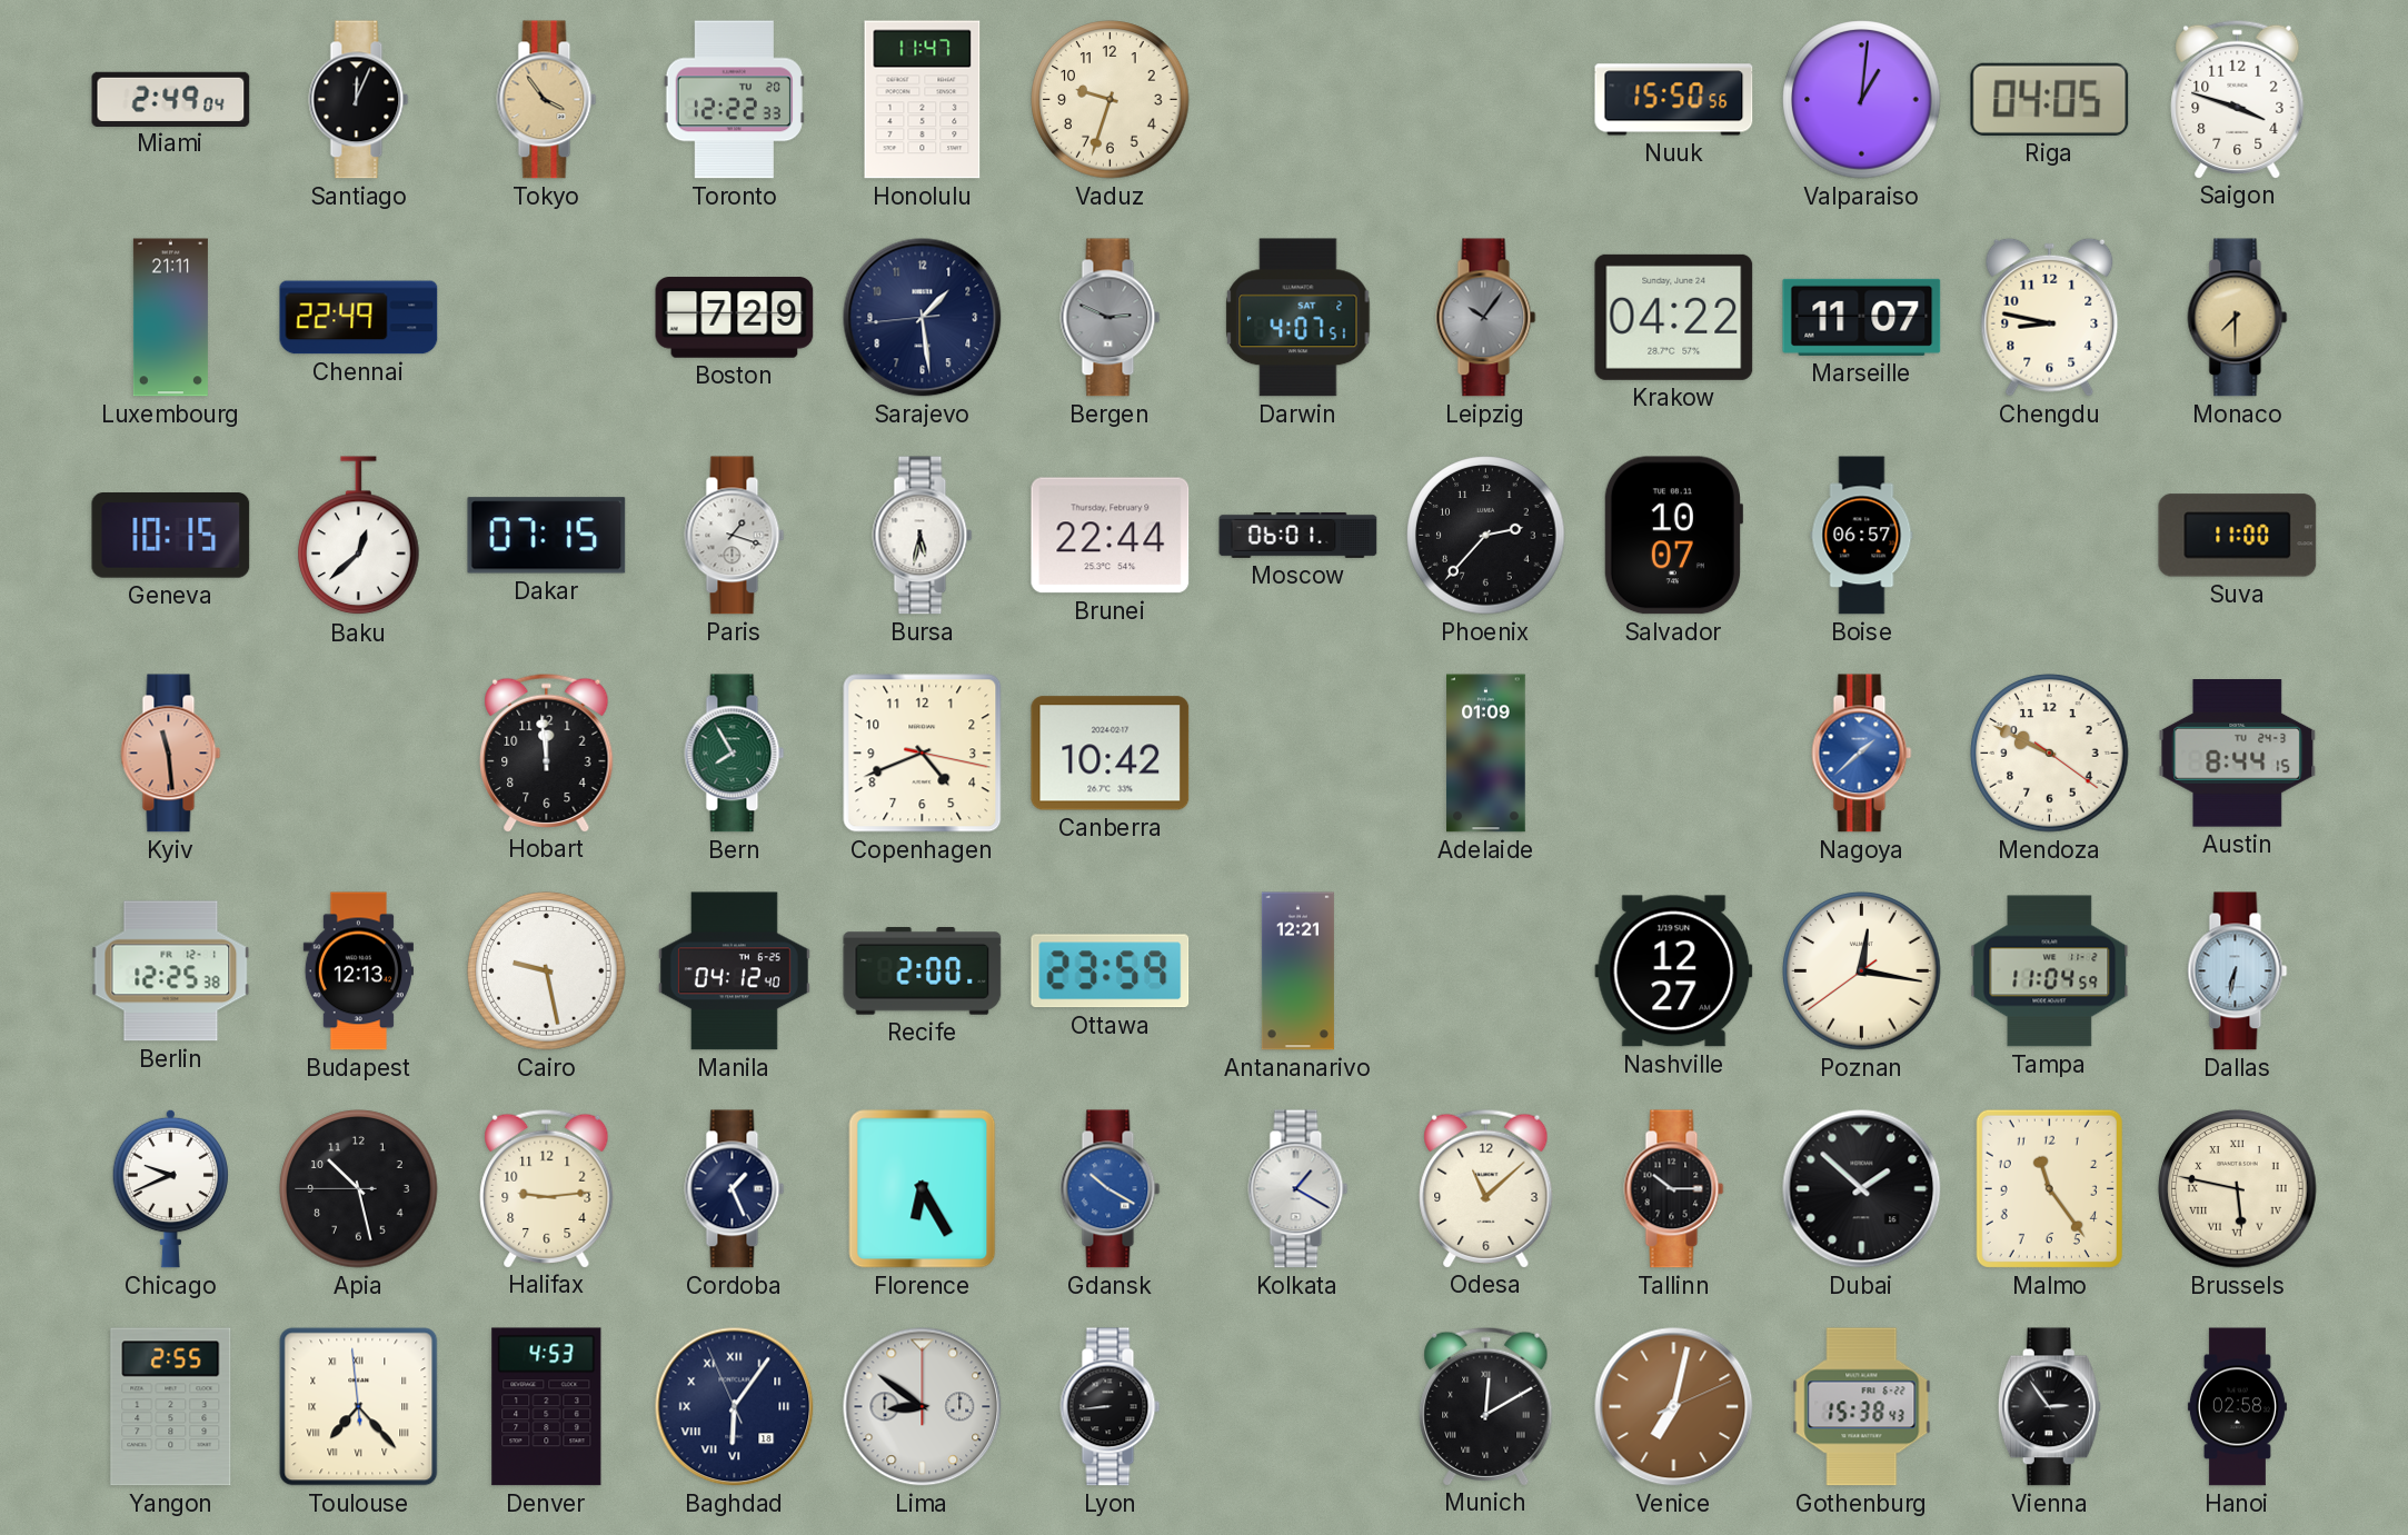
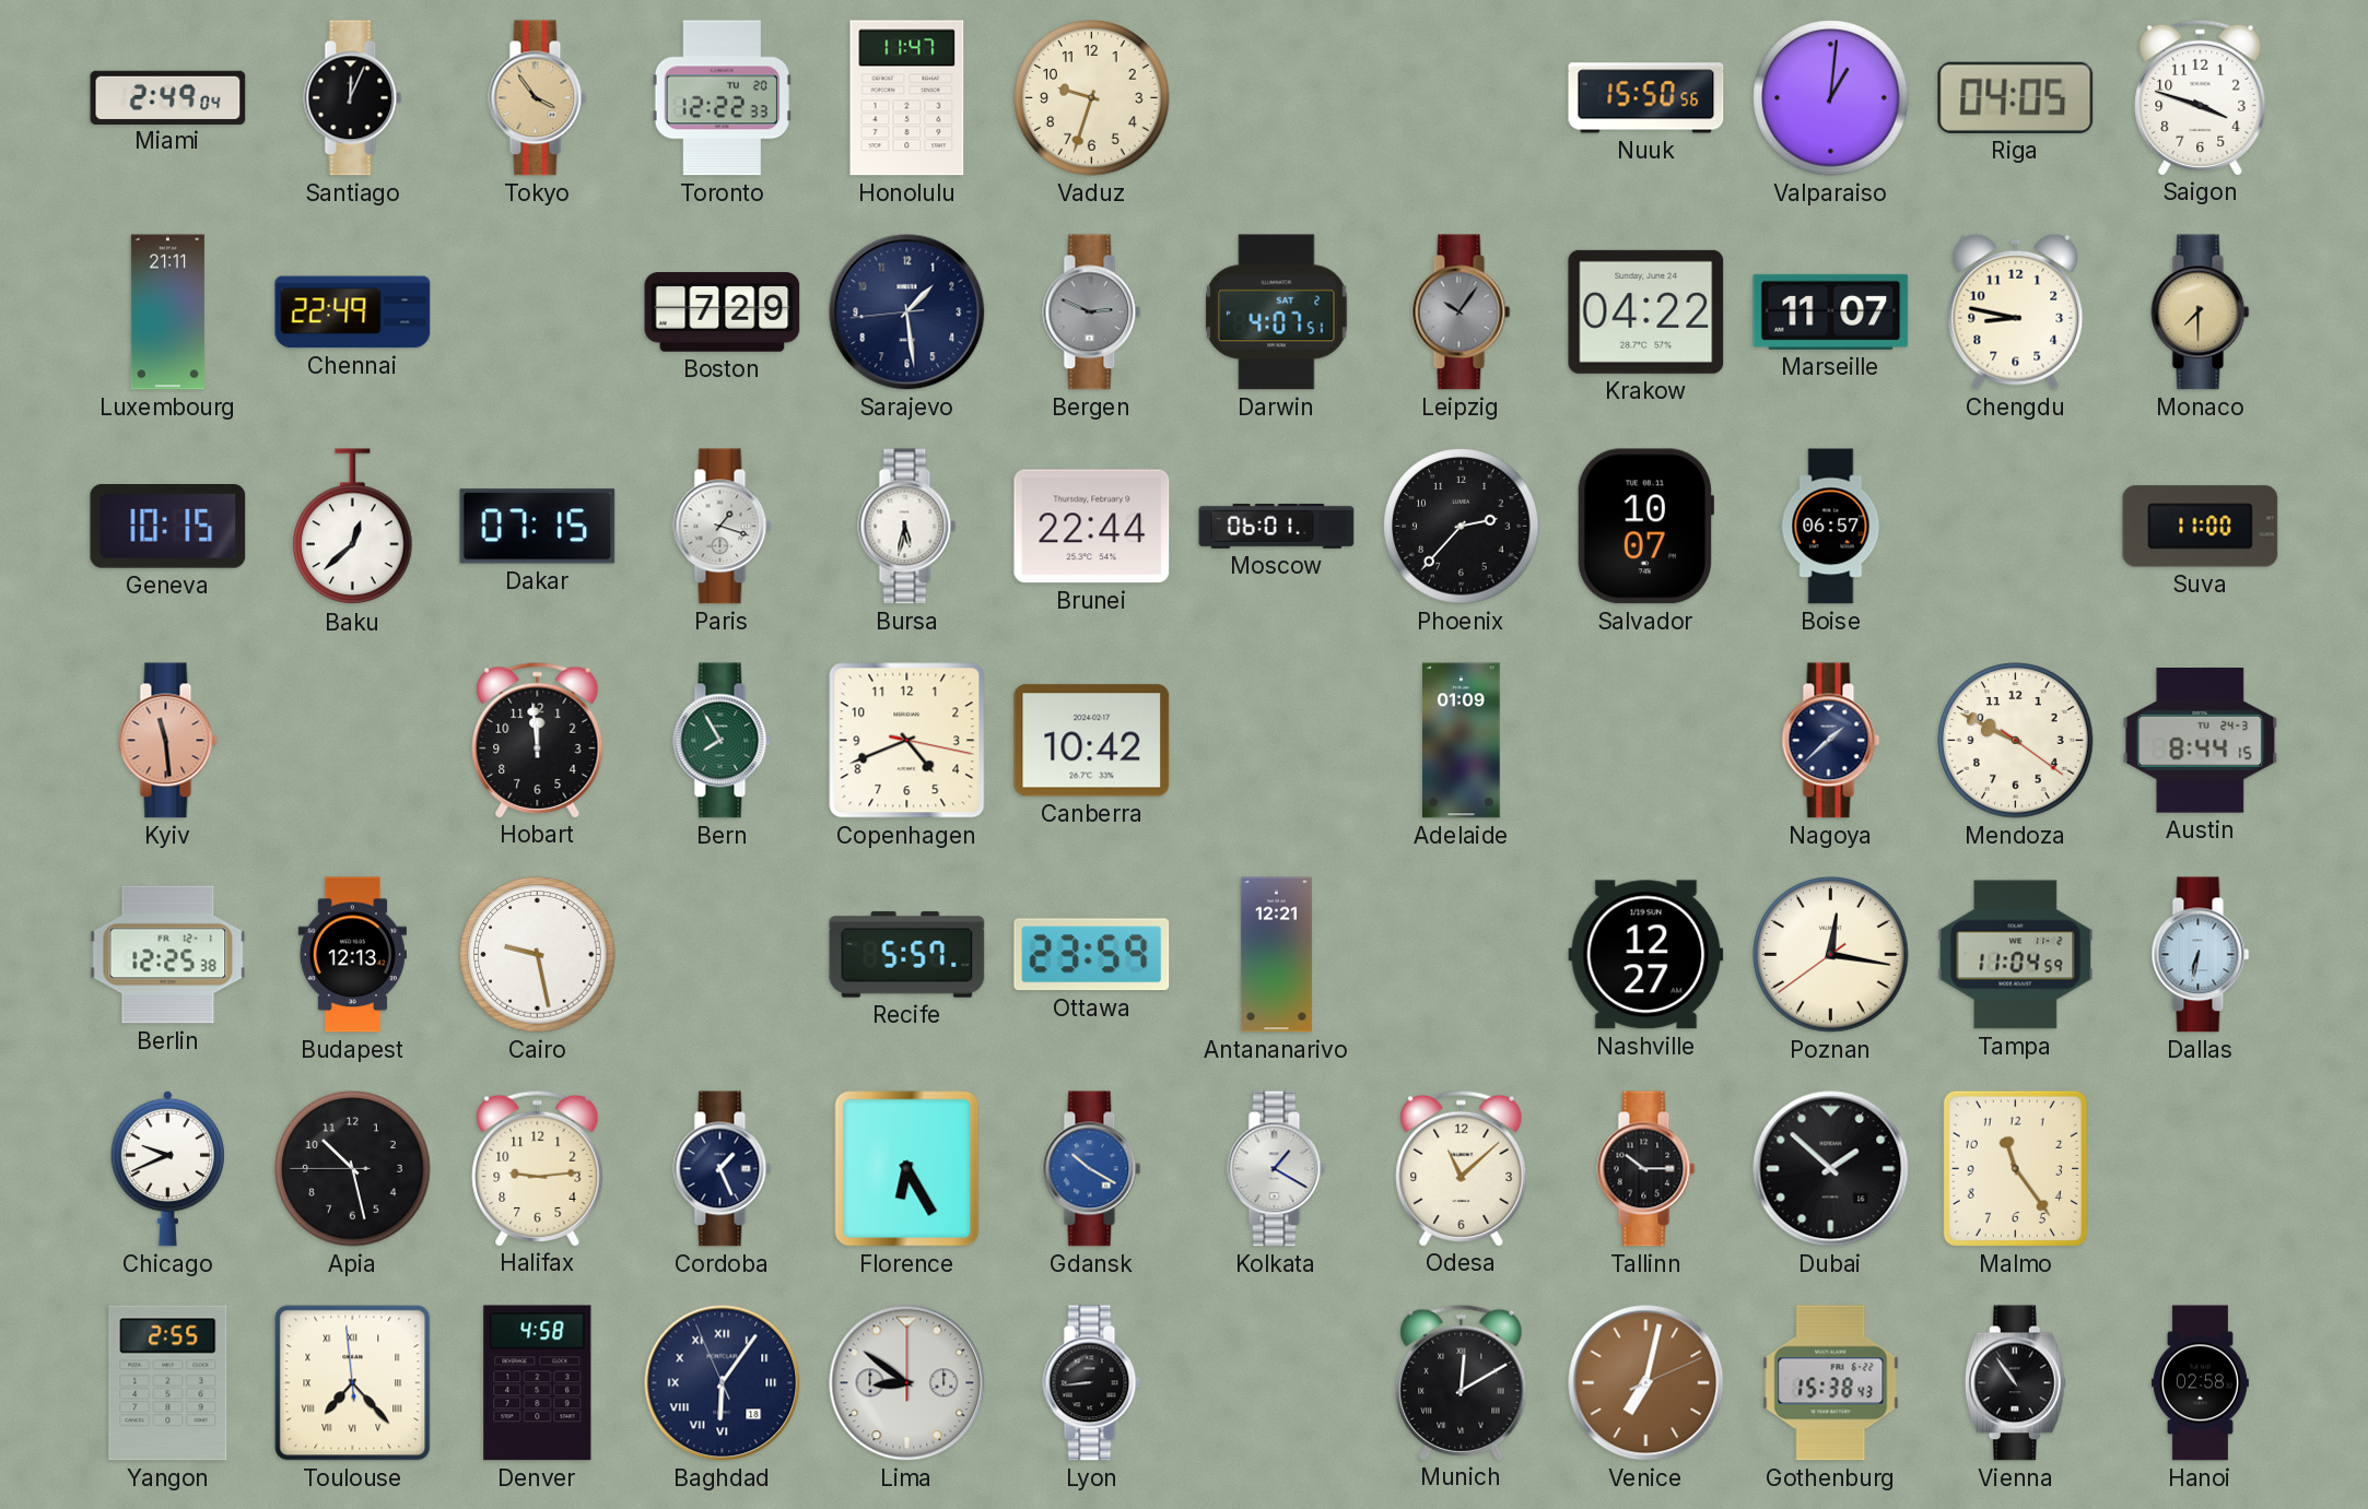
Nagoya dial: blue -> navy (1831, 741)
Manila: 04:12 -> none (734, 971)
Recife: 2:00 -> 5:57 (907, 955)
Brussels: 5:47 -> none (2238, 1189)
Denver: 4:53 -> 4:58 (538, 1383)
Vienna: 2:54 -> 10:54 (2015, 1383)
